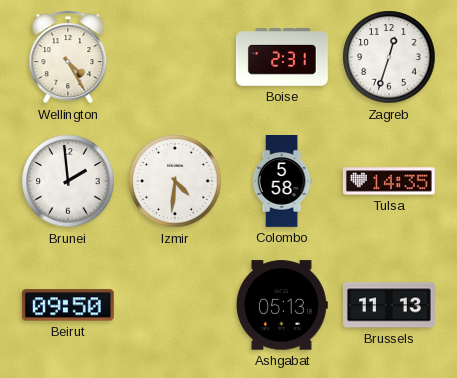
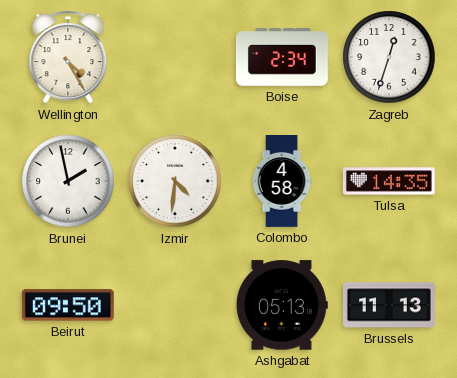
Boise: 2:31 -> 2:34 (282, 57)
Brunei: 1:59 -> 1:58 (68, 181)
Colombo: 5:58 -> 4:58 (282, 182)
